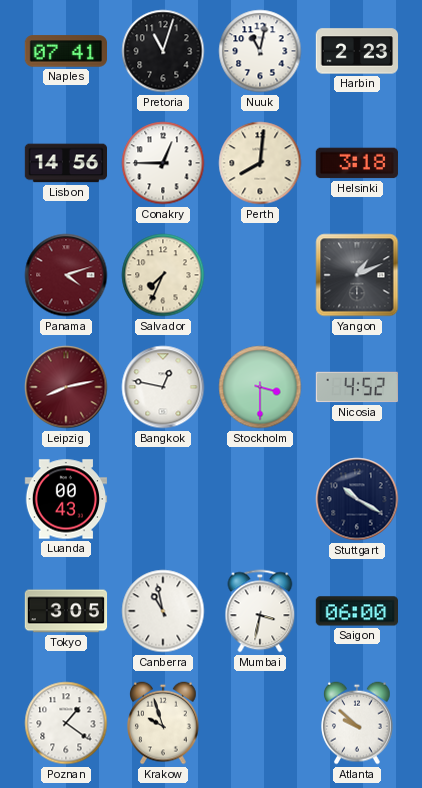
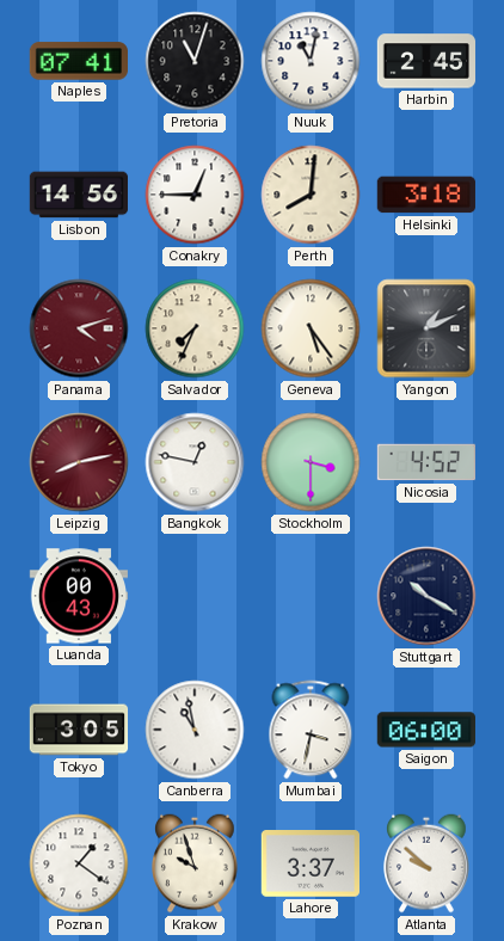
Harbin: 2:23 -> 2:45 (426, 61)
Geneva: none -> 5:24 (311, 328)
Lahore: none -> 3:37 (309, 865)
